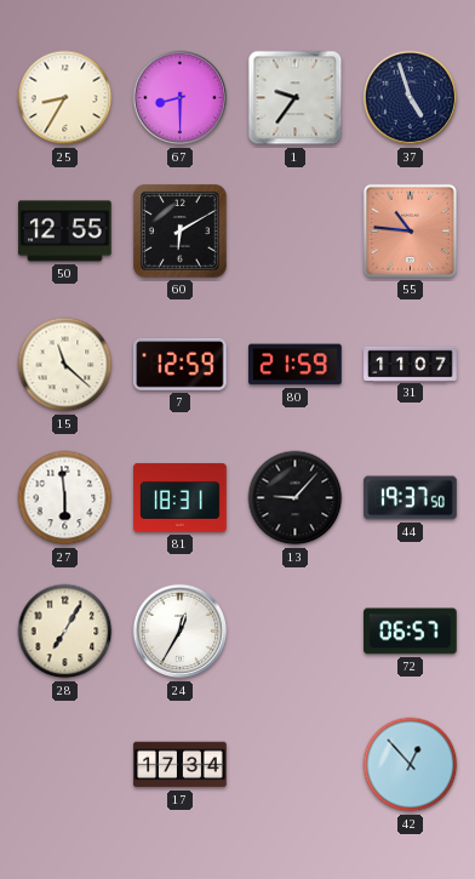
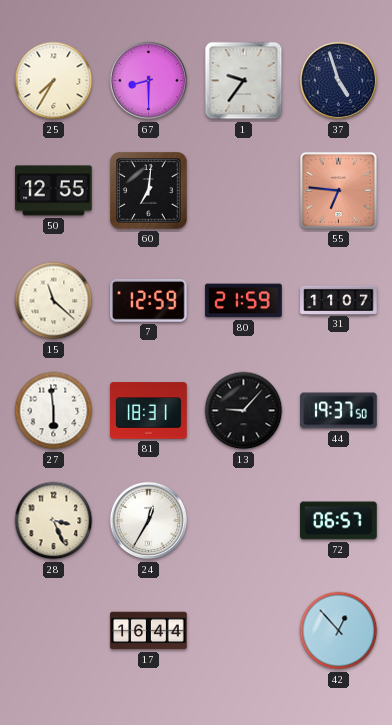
25: 8:35 -> 7:35 (54, 81)
60: 6:10 -> 7:01 (149, 191)
55: 10:46 -> 6:46 (338, 190)
28: 7:05 -> 3:26 (54, 521)
17: 17:34 -> 16:44 (149, 631)
